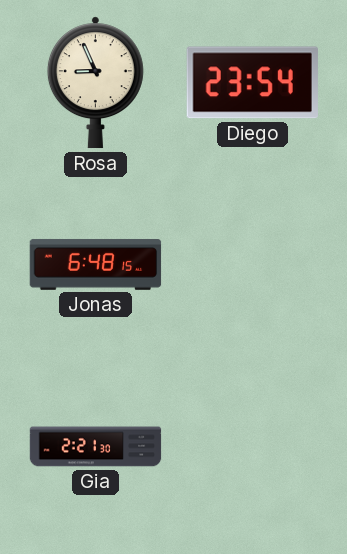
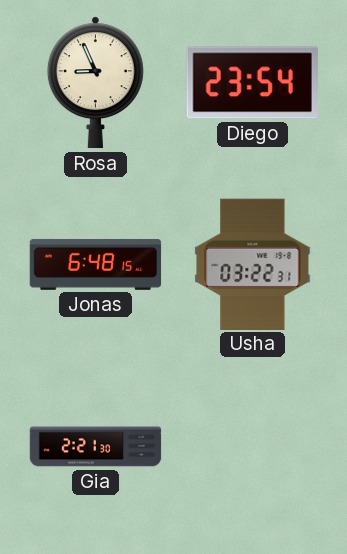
Usha: none -> 03:22 (253, 264)
